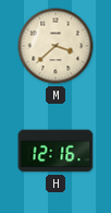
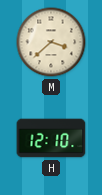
H: 12:16 -> 12:10 (51, 138)
